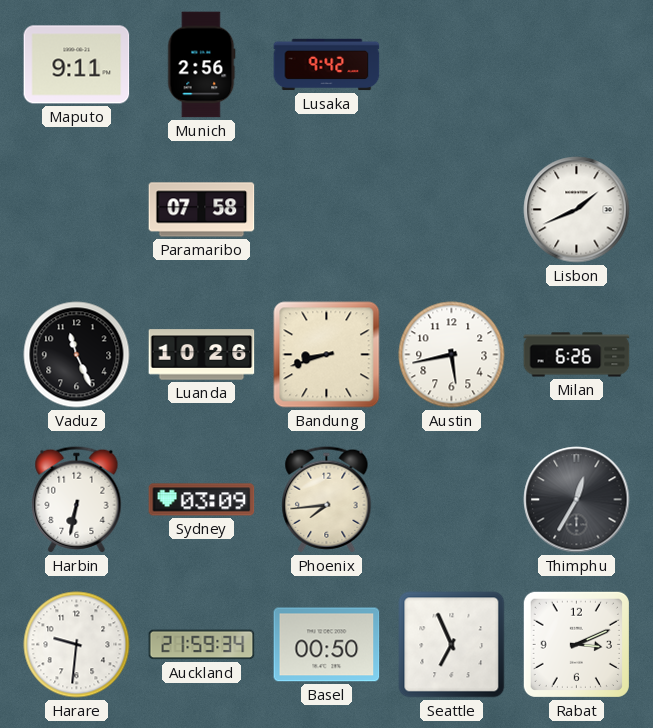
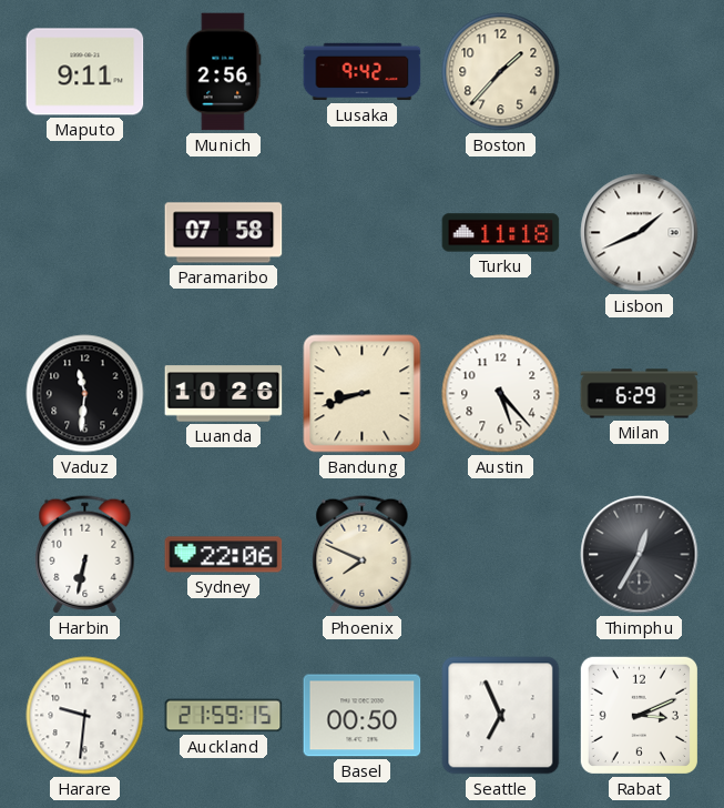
Boston: none -> 1:37 (501, 72)
Turku: none -> 11:18 (501, 233)
Vaduz: 11:26 -> 11:31 (85, 394)
Austin: 5:43 -> 5:23 (501, 394)
Milan: 6:26 -> 6:29 (640, 394)
Sydney: 03:09 -> 22:06 (224, 555)
Phoenix: 7:44 -> 7:49 (363, 555)
Auckland: 21:59:34 -> 21:59:15 (224, 716)
